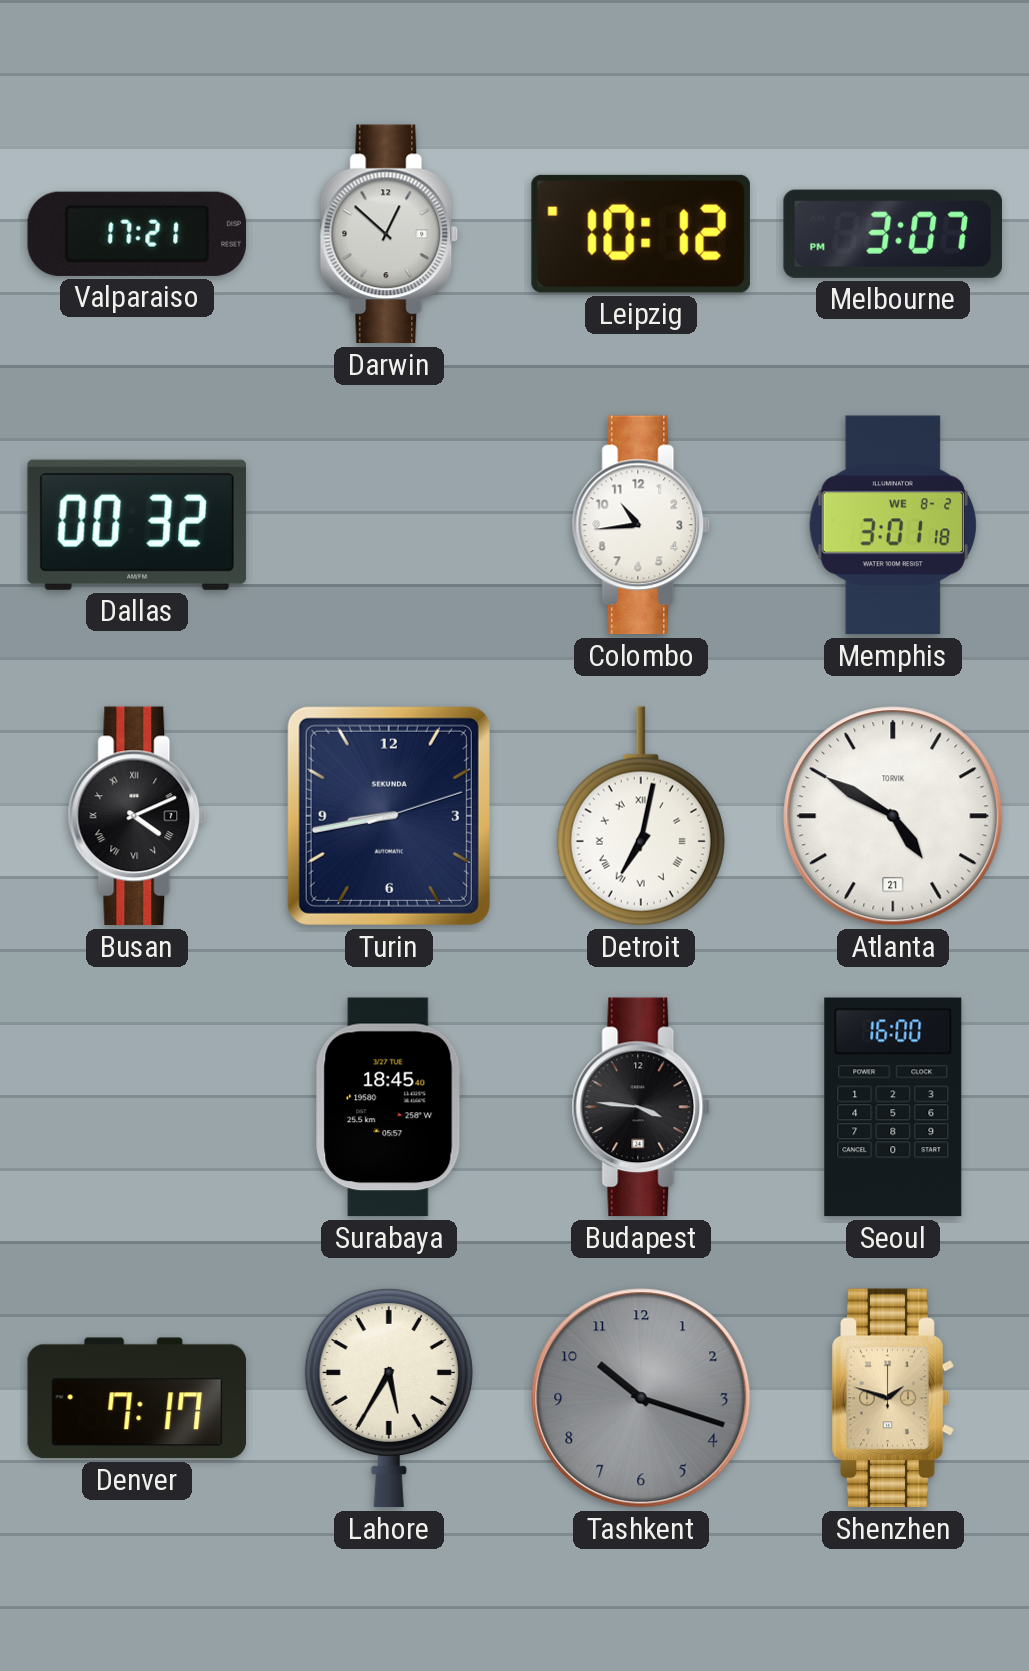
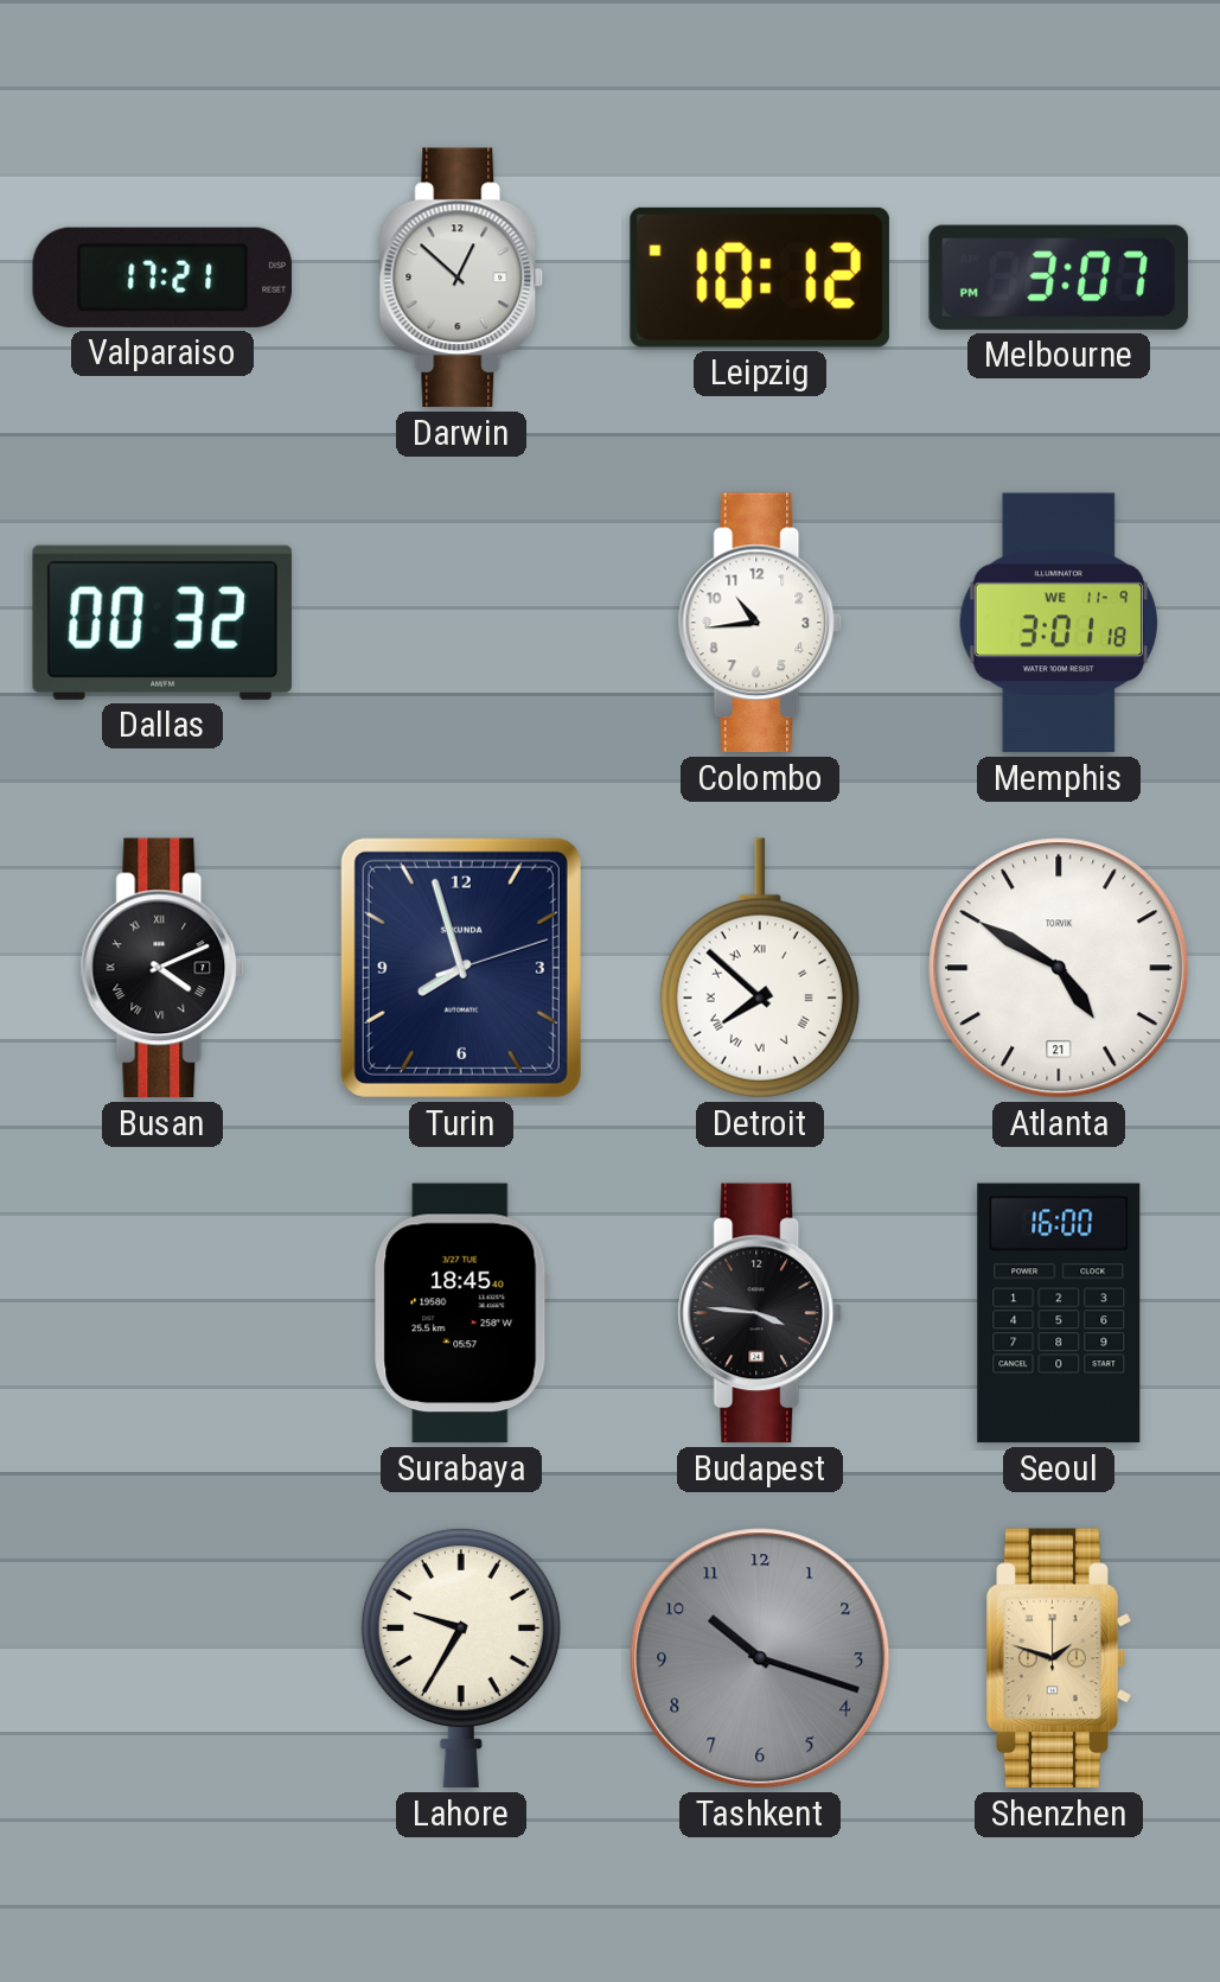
Memphis date: WE 8-2 -> WE 11-9 (1058, 623)
Turin: 8:43 -> 7:57 (461, 968)
Detroit: 7:02 -> 7:52 (760, 968)
Denver: 7:17 -> none (136, 1398)
Lahore: 5:35 -> 9:35 (461, 1658)
